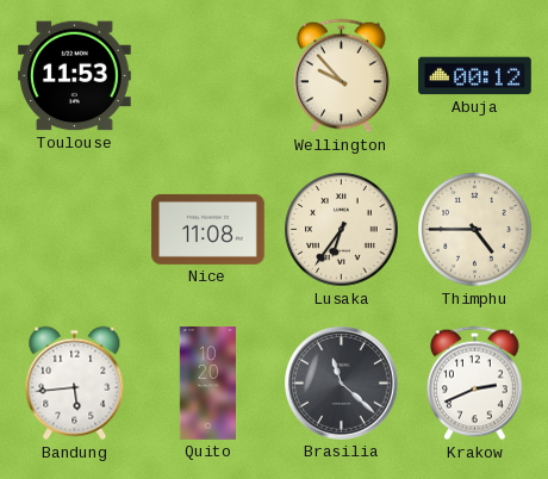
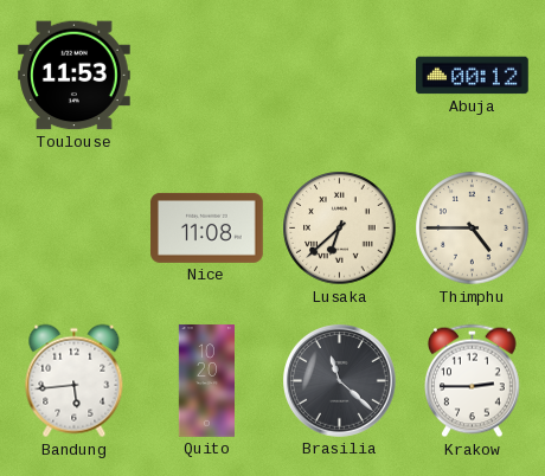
Wellington: 9:53 -> none (342, 76)
Lusaka: 6:36 -> 6:38 (340, 229)
Krakow: 2:41 -> 2:45 (473, 381)
